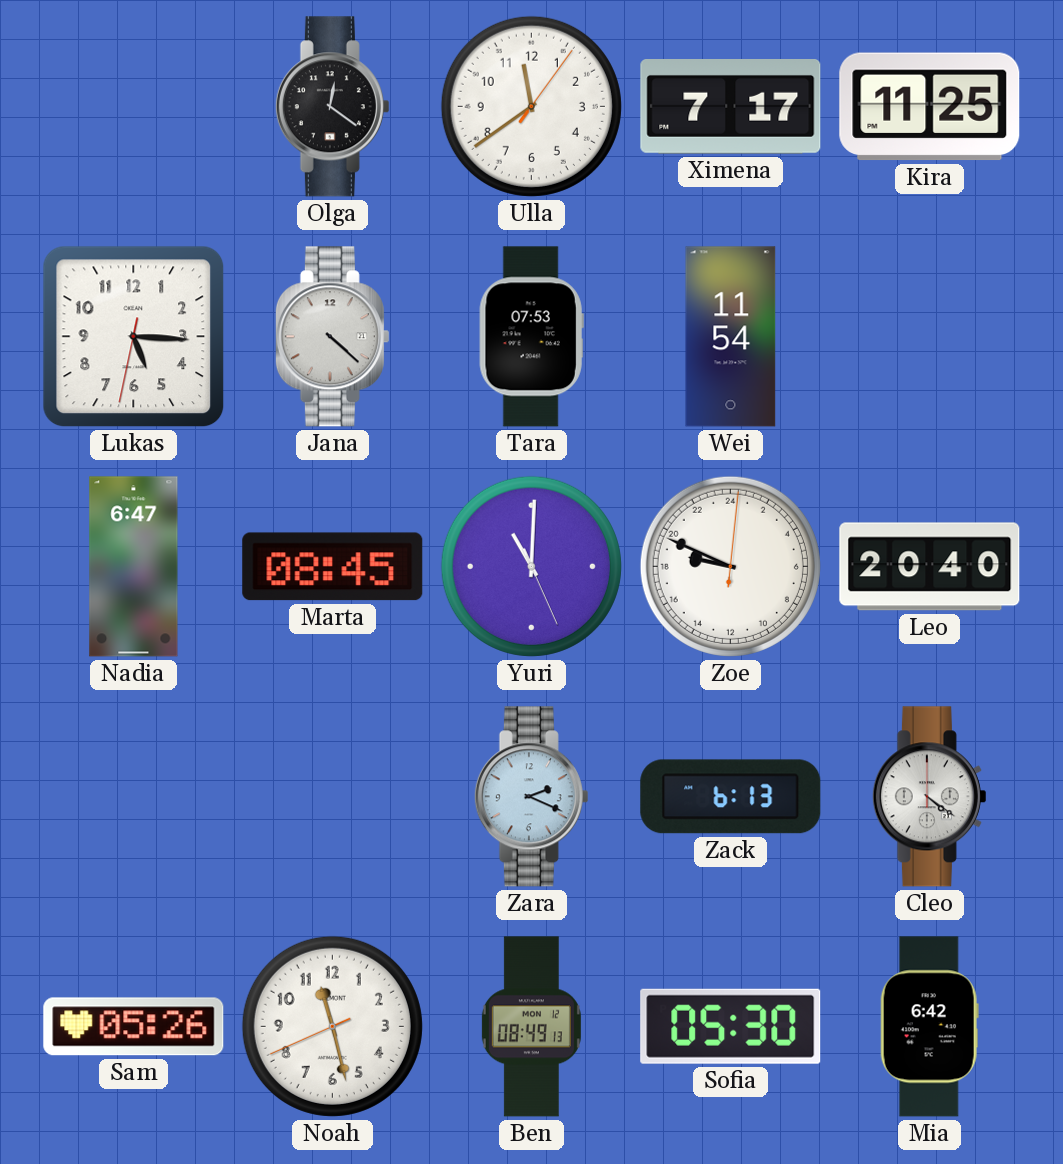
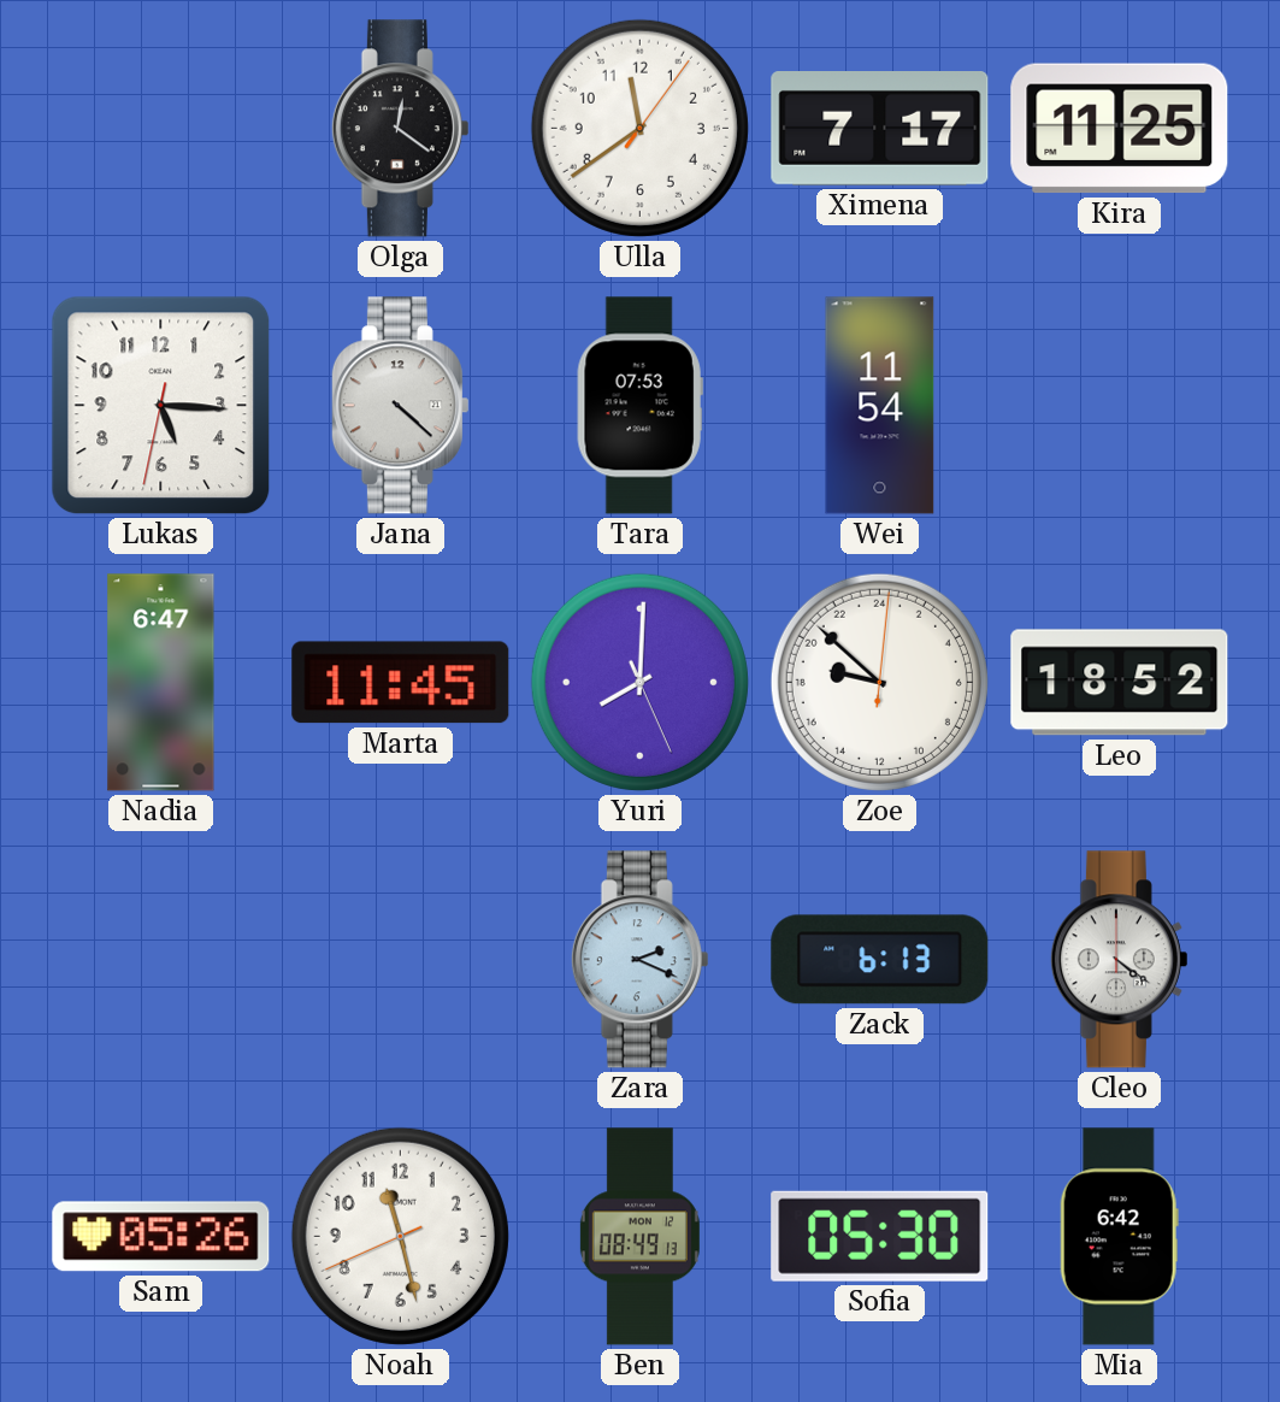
Marta: 08:45 -> 11:45 (401, 683)
Yuri: 11:00 -> 8:00 (639, 682)
Zoe: 18:49 -> 18:52 (879, 682)
Leo: 20:40 -> 18:52 (1120, 683)
